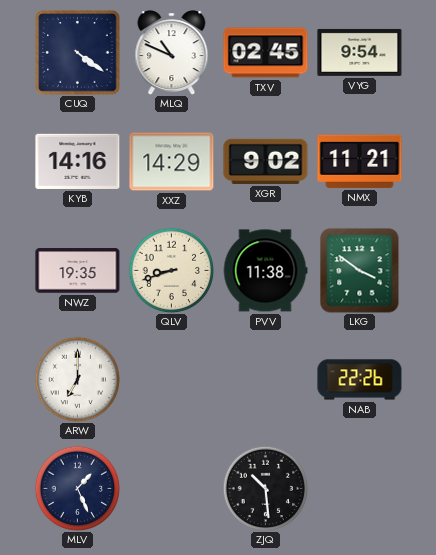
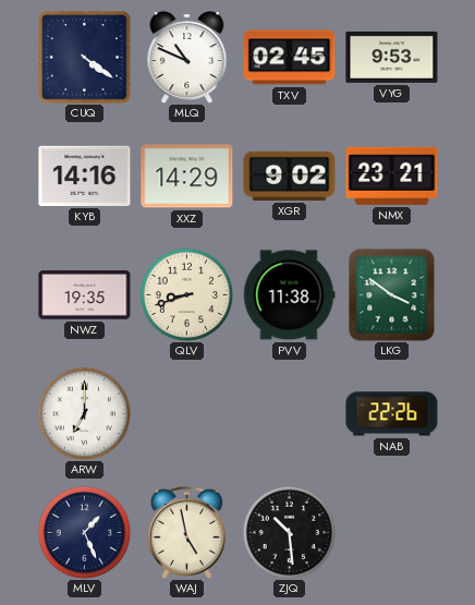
VYG: 9:54 -> 9:53 (392, 57)
NMX: 11:21 -> 23:21 (392, 176)
WAJ: none -> 4:58 (186, 532)
